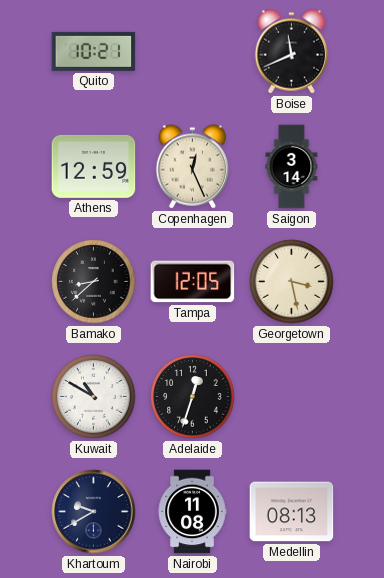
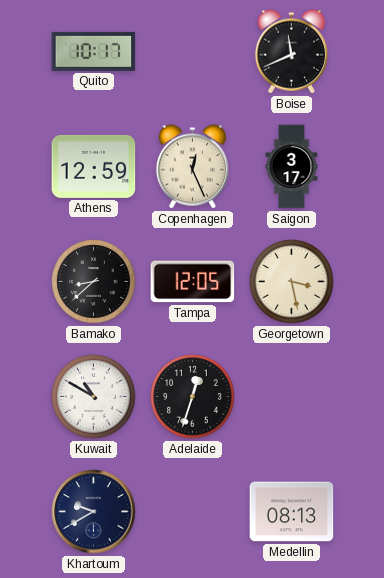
Quito: 10:21 -> 10:17 (94, 51)
Saigon: 3:14 -> 3:17 (292, 167)
Nairobi: 11:08 -> none (192, 512)
